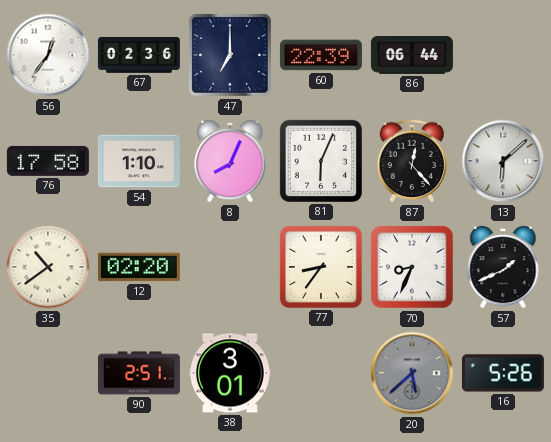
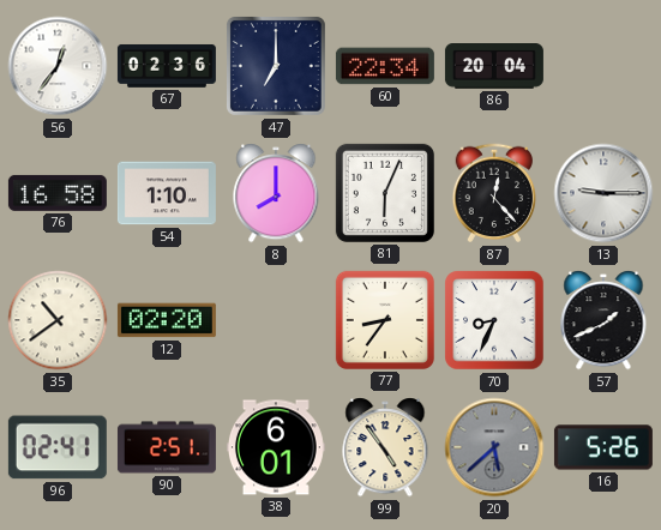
60: 22:39 -> 22:34 (385, 66)
86: 06:44 -> 20:04 (494, 67)
76: 17:58 -> 16:58 (58, 193)
8: 8:04 -> 8:00 (276, 193)
13: 6:08 -> 9:15 (603, 193)
96: none -> 02:41 (58, 447)
38: 3:01 -> 6:01 (276, 447)
99: none -> 4:54 (385, 447)
